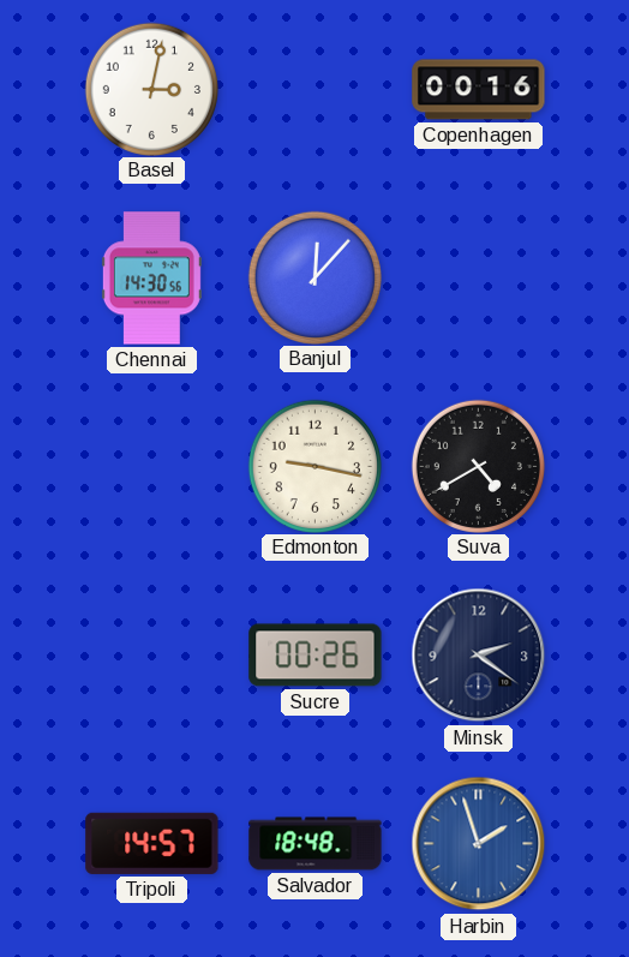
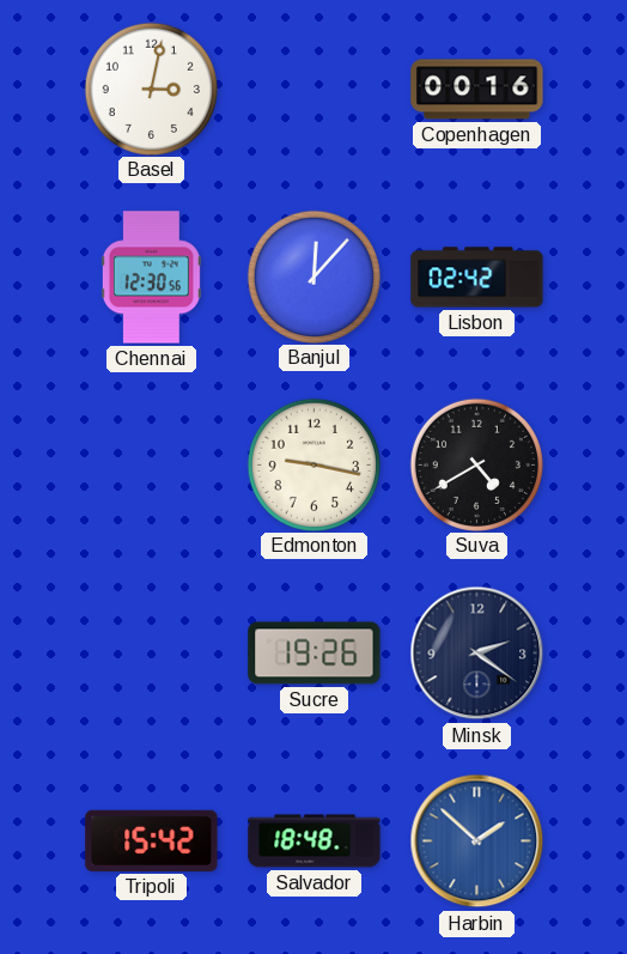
Chennai: 14:30 -> 12:30 (151, 278)
Lisbon: none -> 02:42 (477, 278)
Sucre: 00:26 -> 19:26 (315, 654)
Tripoli: 14:57 -> 15:42 (152, 840)
Harbin: 1:57 -> 1:52 (477, 841)
